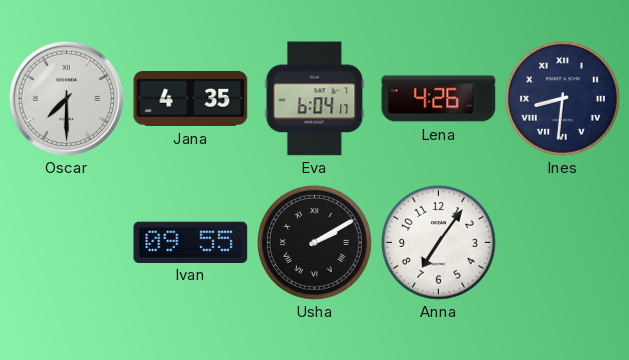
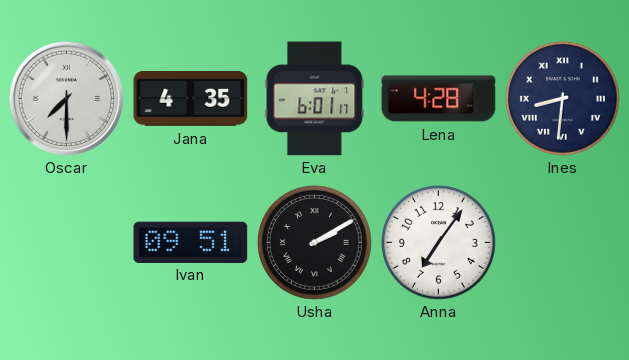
Eva: 6:04 -> 6:01 (315, 99)
Lena: 4:26 -> 4:28 (439, 99)
Ivan: 09:55 -> 09:51 (191, 242)
